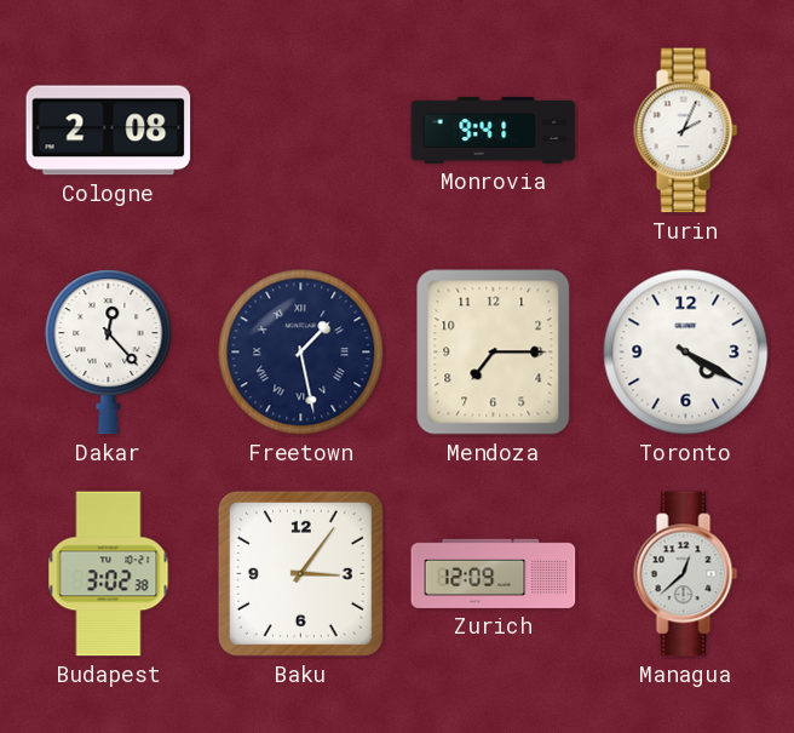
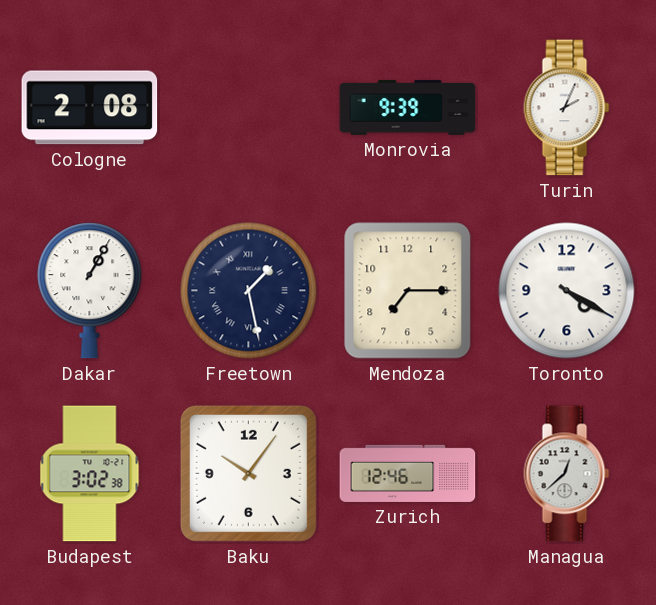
Monrovia: 9:41 -> 9:39 (408, 108)
Dakar: 12:23 -> 1:05 (90, 291)
Baku: 3:06 -> 10:06 (248, 473)
Zurich: 12:09 -> 12:46 (408, 473)
